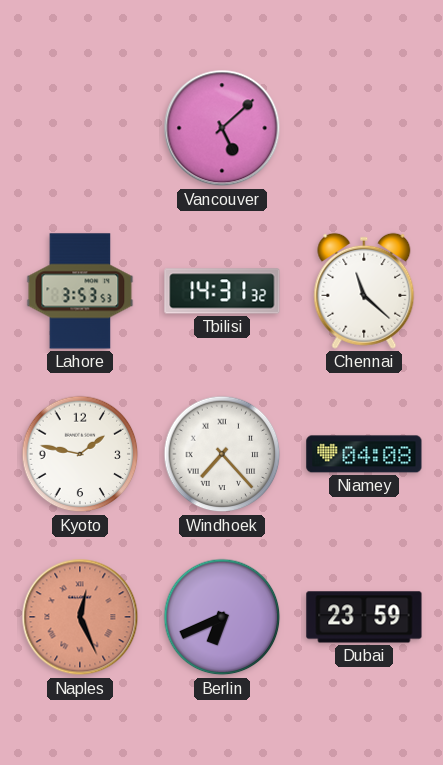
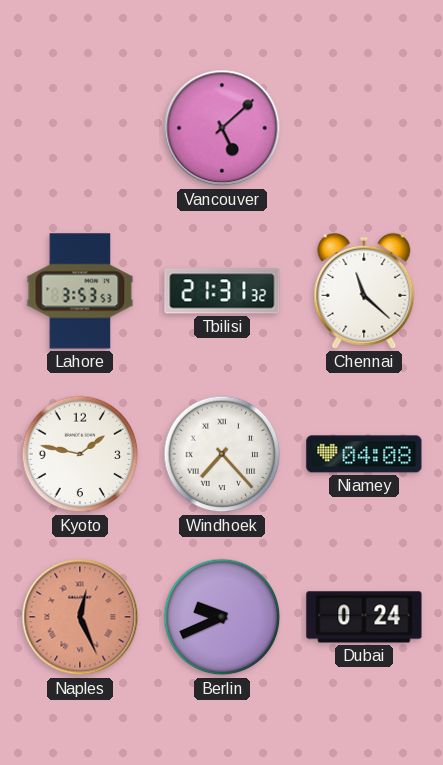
Tbilisi: 14:31 -> 21:31 (222, 291)
Berlin: 6:41 -> 9:41 (222, 617)
Dubai: 23:59 -> 0:24 (364, 617)
